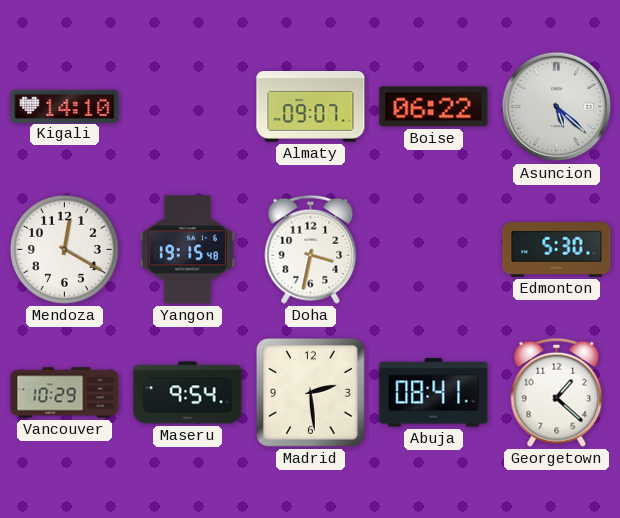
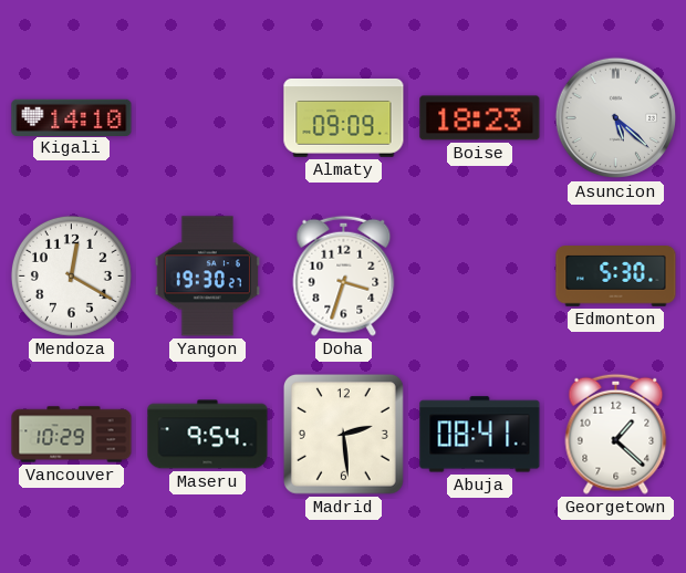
Almaty: 09:07 -> 09:09 (344, 118)
Boise: 06:22 -> 18:23 (480, 118)
Yangon: 19:15 -> 19:30 (207, 277)
Doha: 3:32 -> 3:33 (344, 275)
